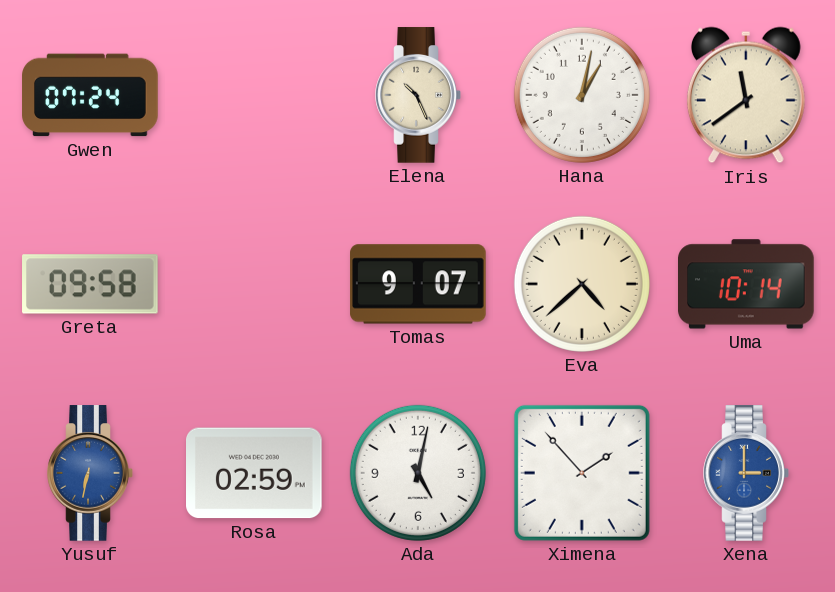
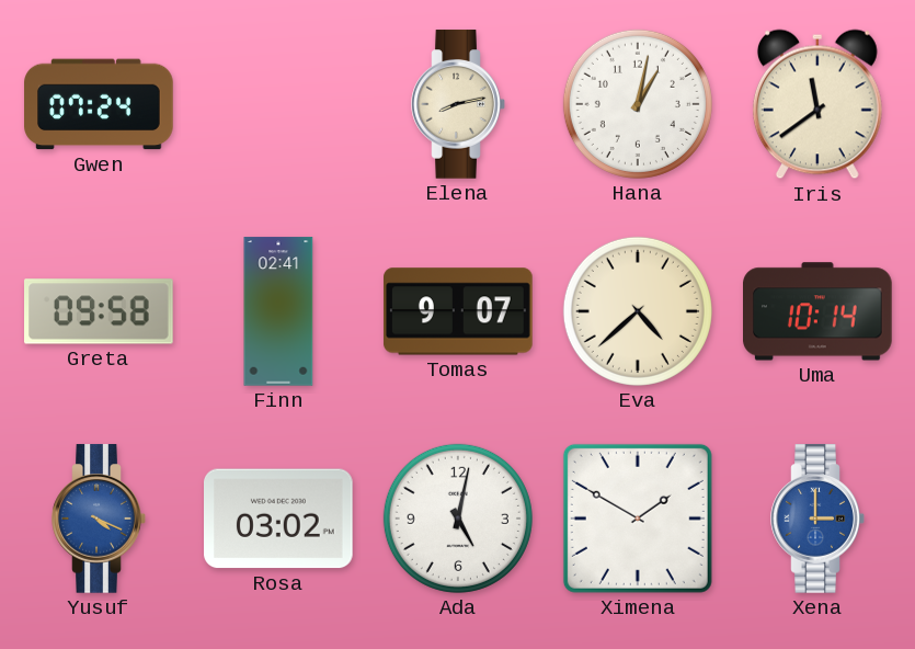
Elena: 10:26 -> 8:13 (458, 104)
Finn: none -> 02:41 (278, 311)
Yusuf: 6:32 -> 4:19 (99, 519)
Rosa: 02:59 -> 03:02 (279, 519)
Ximena: 1:53 -> 1:50 (638, 519)
